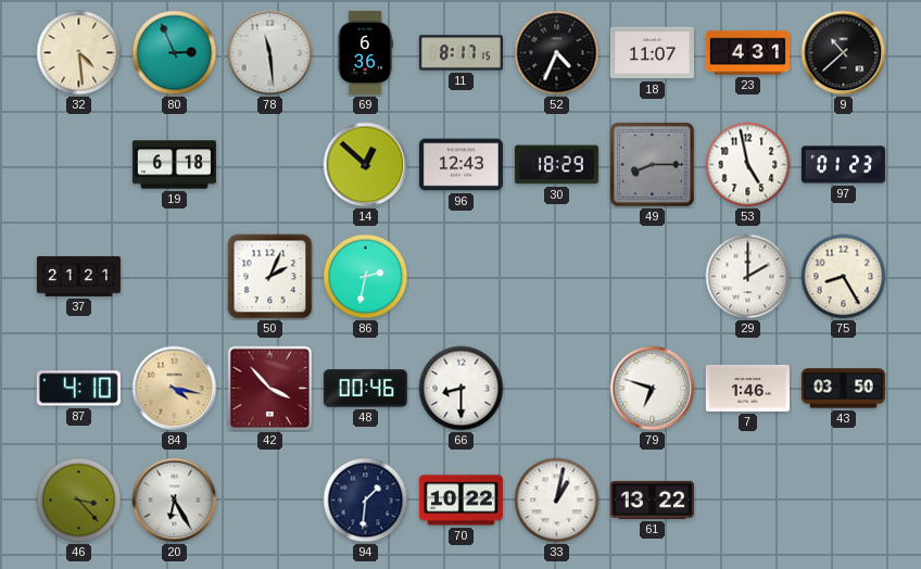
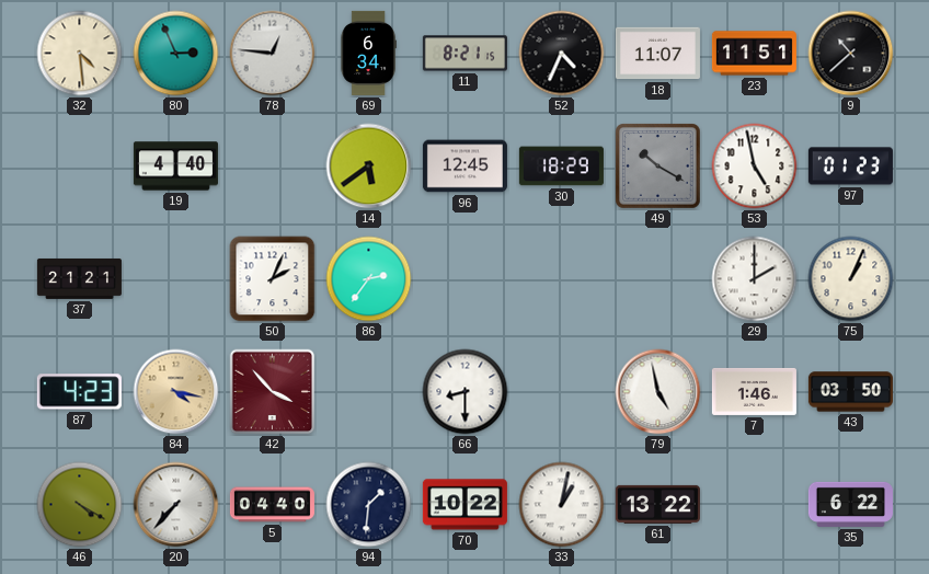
78: 11:29 -> 12:46 (273, 54)
69: 6:36 -> 6:34 (368, 53)
11: 8:17 -> 8:21 (464, 54)
23: 4:31 -> 11:51 (754, 54)
19: 6:18 -> 4:40 (175, 167)
14: 12:52 -> 5:39 (369, 167)
96: 12:43 -> 12:45 (464, 167)
49: 8:15 -> 10:20 (658, 167)
86: 2:32 -> 2:36 (369, 279)
75: 8:25 -> 1:04 (851, 279)
87: 4:10 -> 4:23 (79, 392)
48: 00:46 -> none (365, 389)
79: 6:48 -> 4:58 (658, 392)
46: 3:23 -> 4:20 (80, 505)
20: 6:25 -> 7:37 (176, 505)
5: none -> 04:40 (272, 505)
35: none -> 6:22 (850, 504)
